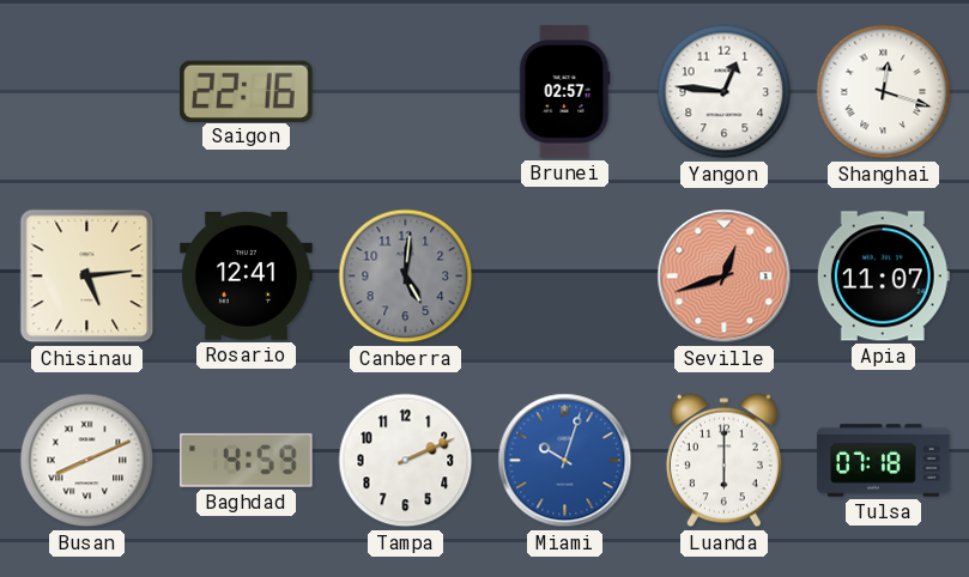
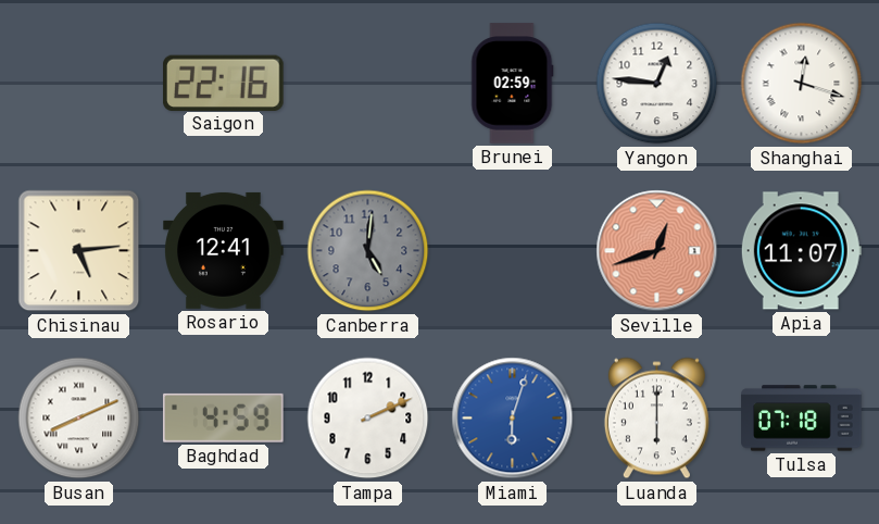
Brunei: 02:57 -> 02:59 (513, 84)
Miami: 10:03 -> 6:03 (513, 419)
